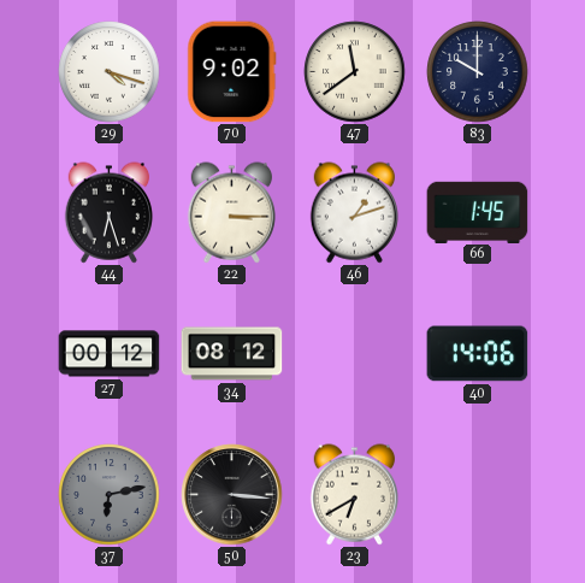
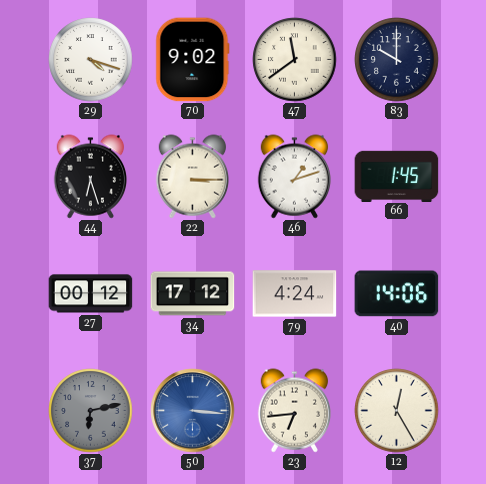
34: 08:12 -> 17:12 (193, 294)
79: none -> 4:24 (295, 294)
50 dial: black -> blue (193, 411)
23: 6:40 -> 6:44 (294, 411)
12: none -> 12:25 (397, 411)
